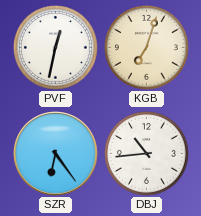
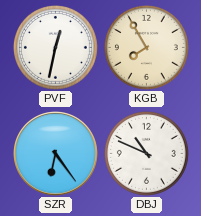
KGB: 7:03 -> 7:55 (146, 47)
DBJ: 10:44 -> 10:49 (146, 153)
